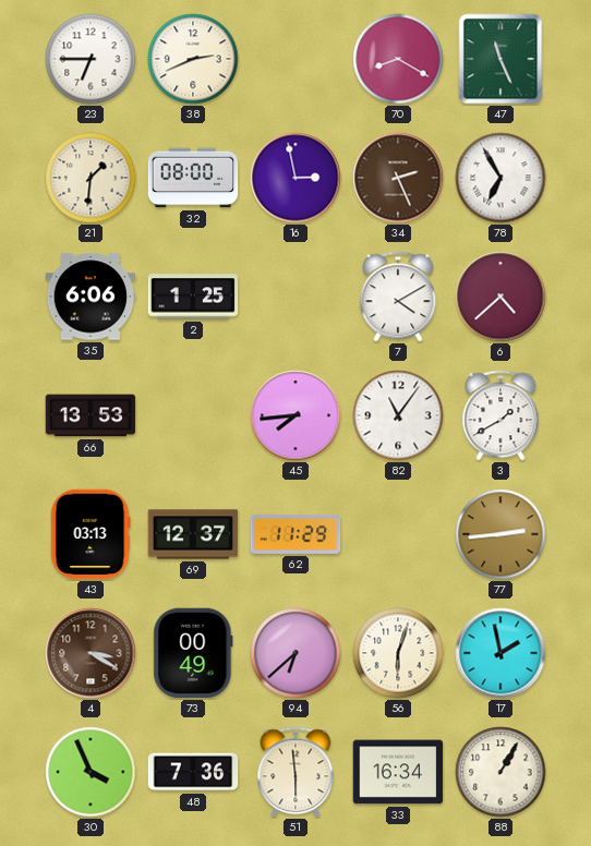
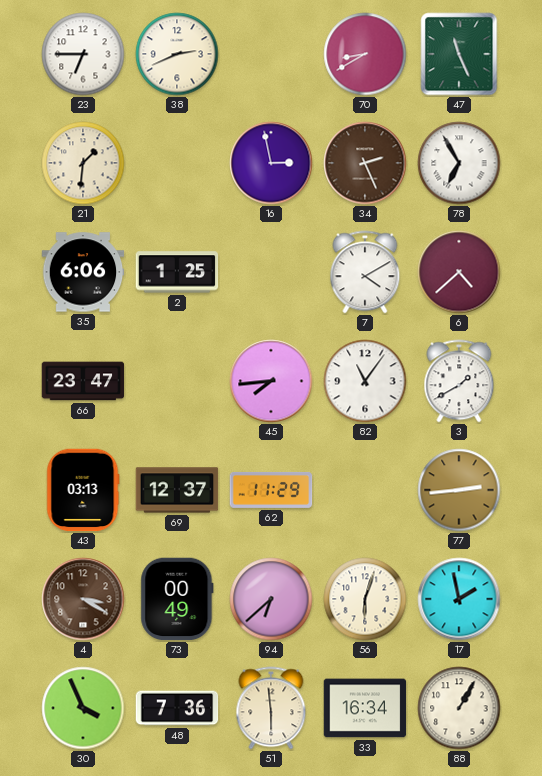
70: 8:20 -> 8:40 (365, 54)
32: 08:00 -> none (193, 178)
66: 13:53 -> 23:47 (83, 381)
